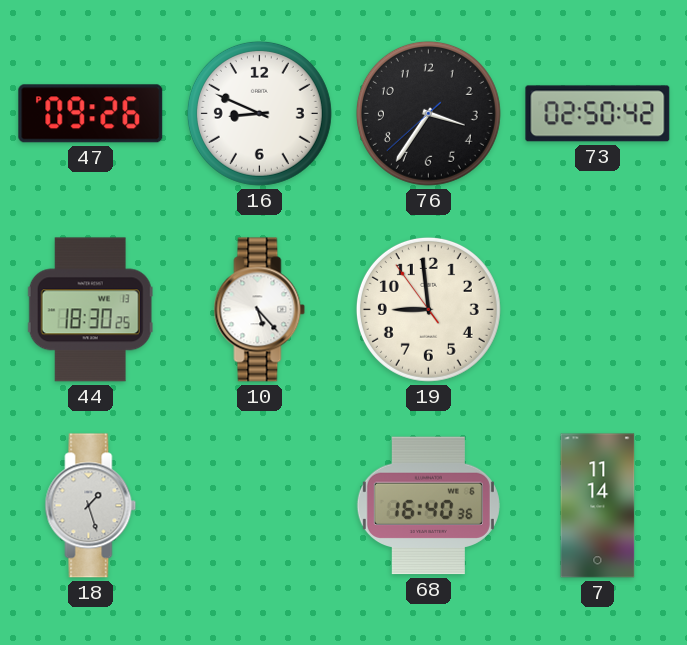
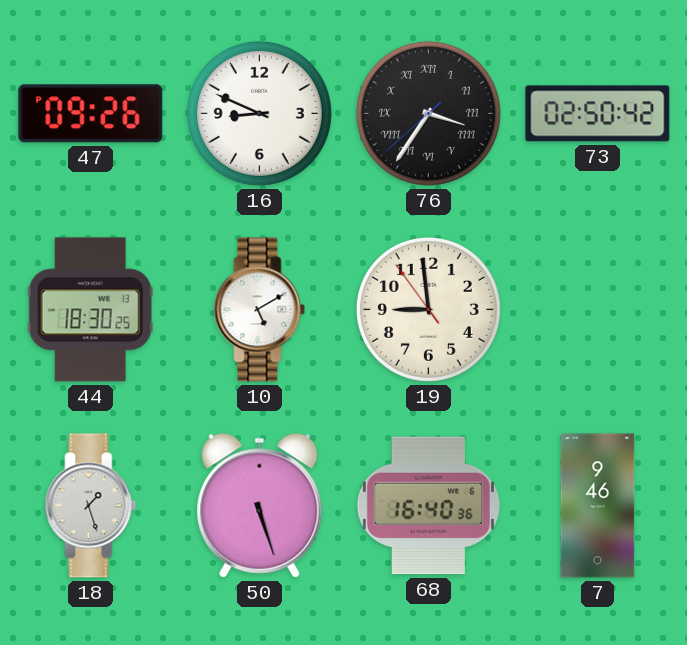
76 numerals: Arabic -> Roman (428, 113)
10: 5:23 -> 5:10 (260, 310)
50: none -> 5:27 (260, 505)
7: 11:14 -> 9:46 (598, 506)
